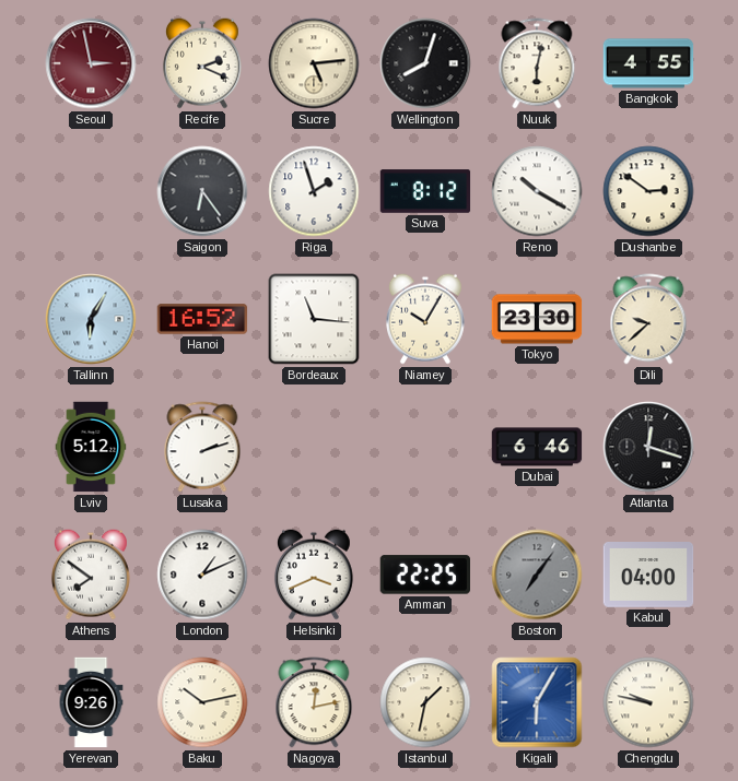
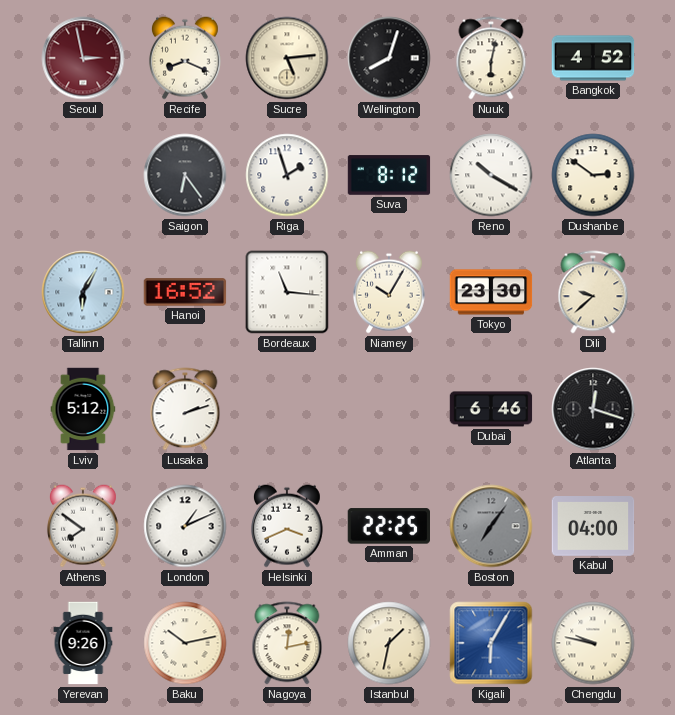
Recife: 2:19 -> 8:19 (185, 58)
Bangkok: 4:55 -> 4:52 (593, 58)
